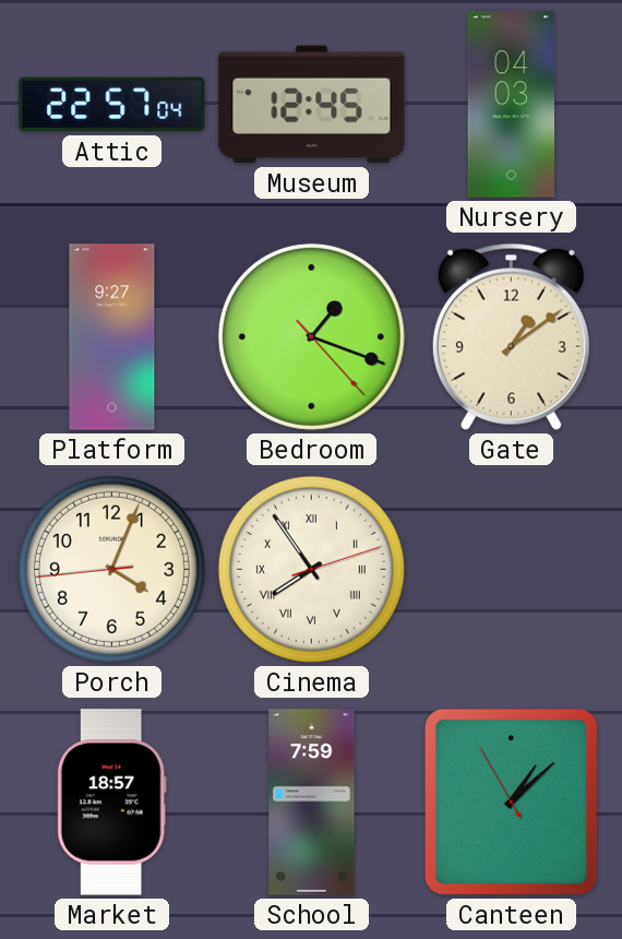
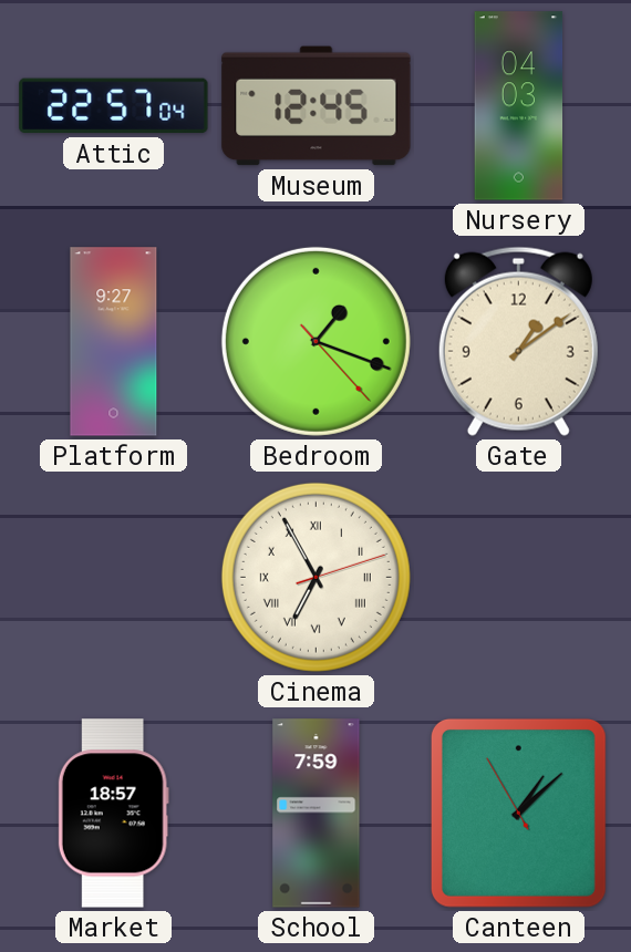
Porch: 4:03 -> none (111, 569)
Cinema: 7:54 -> 6:55 (316, 577)
